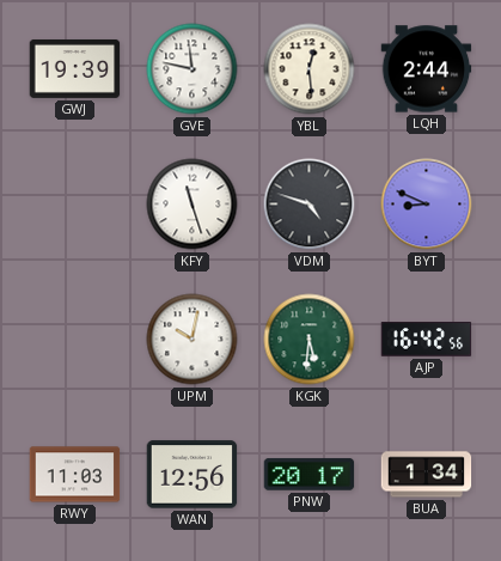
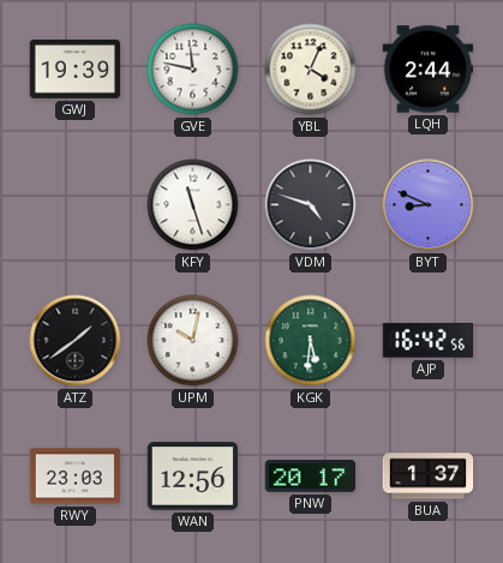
YBL: 12:29 -> 4:04 (311, 70)
ATZ: none -> 1:39 (76, 341)
RWY: 11:03 -> 23:03 (76, 477)
BUA: 1:34 -> 1:37 (429, 477)
